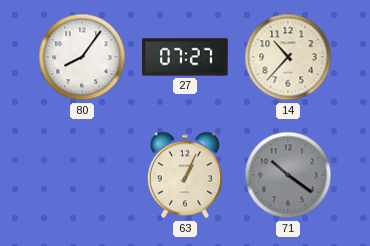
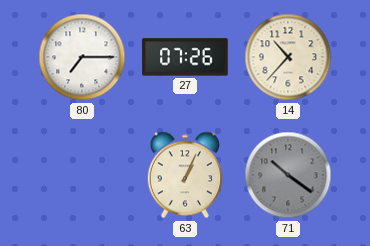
80: 8:06 -> 7:15 (82, 57)
27: 07:27 -> 07:26 (185, 57)
